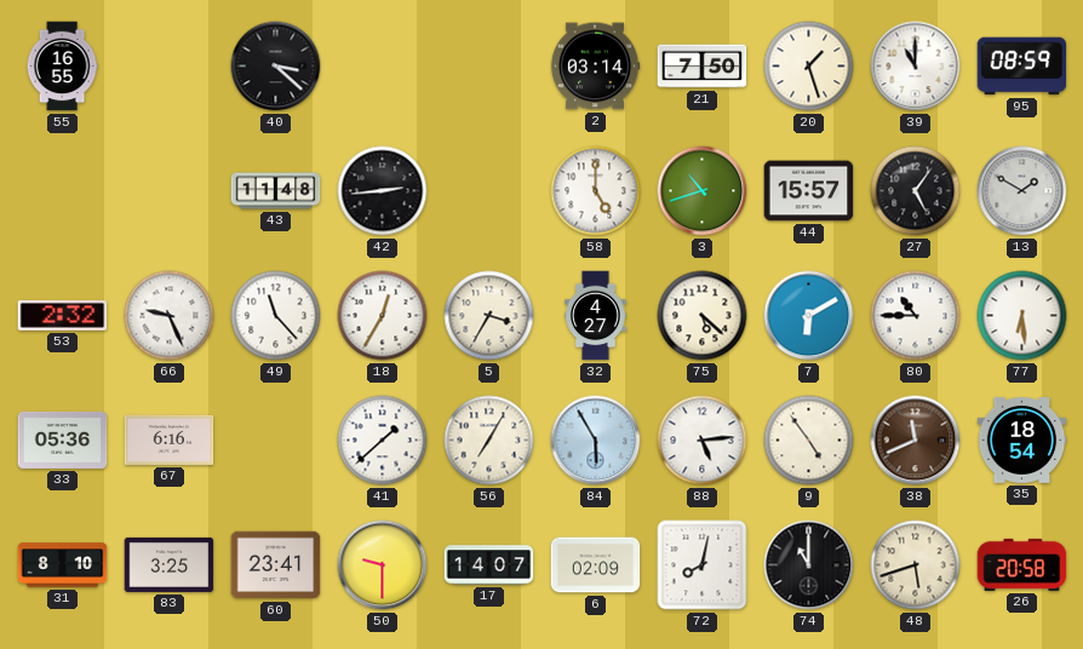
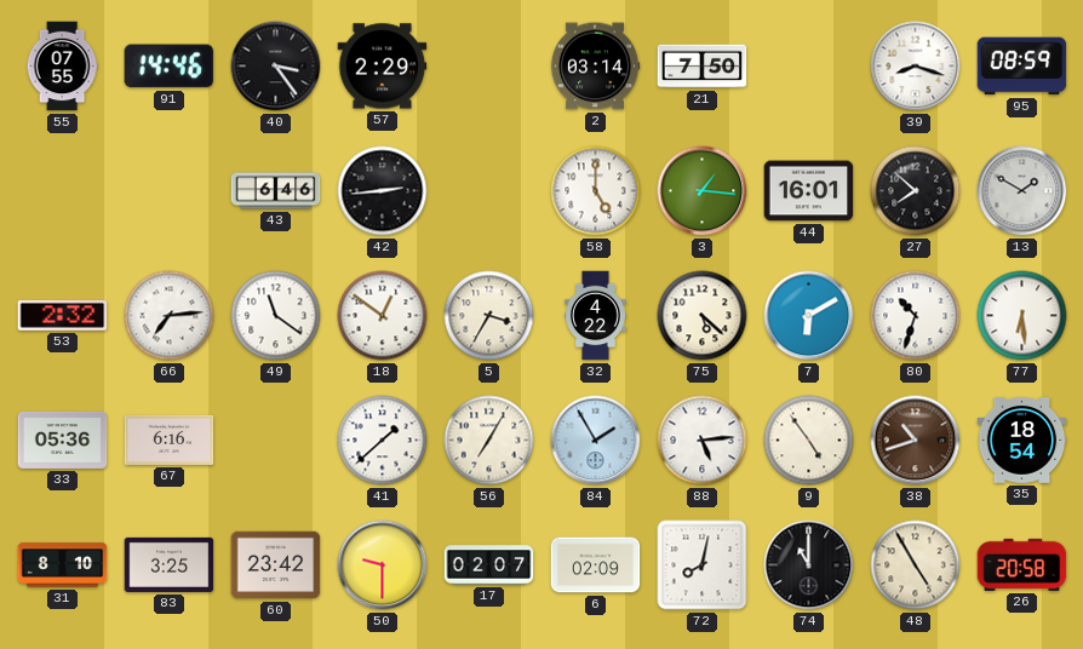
55: 16:55 -> 07:55 (62, 67)
91: none -> 14:46 (170, 67)
40: 3:22 -> 3:24 (276, 67)
57: none -> 2:29 (383, 67)
20: 1:27 -> none (809, 67)
39: 11:00 -> 8:18 (916, 67)
43: 11:48 -> 6:46 (276, 191)
3: 10:42 -> 1:16 (703, 191)
44: 15:57 -> 16:01 (809, 191)
27: 5:06 -> 7:52 (916, 191)
66: 9:26 -> 7:14 (170, 316)
49: 11:23 -> 11:21 (276, 316)
18: 12:35 -> 12:51 (383, 316)
32: 4:27 -> 4:22 (596, 316)
80: 10:45 -> 10:33 (916, 316)
84: 5:55 -> 1:55 (596, 441)
38: 11:41 -> 10:42 (916, 441)
60: 23:41 -> 23:42 (276, 565)
17: 14:07 -> 02:07 (489, 565)
48: 5:42 -> 4:55 (916, 565)
